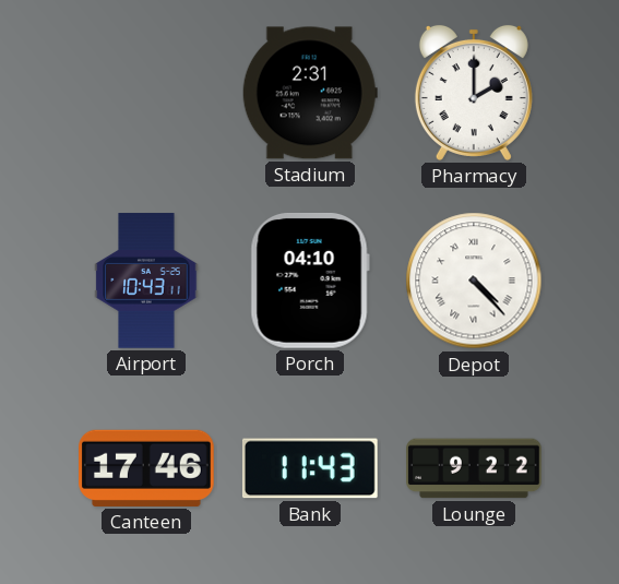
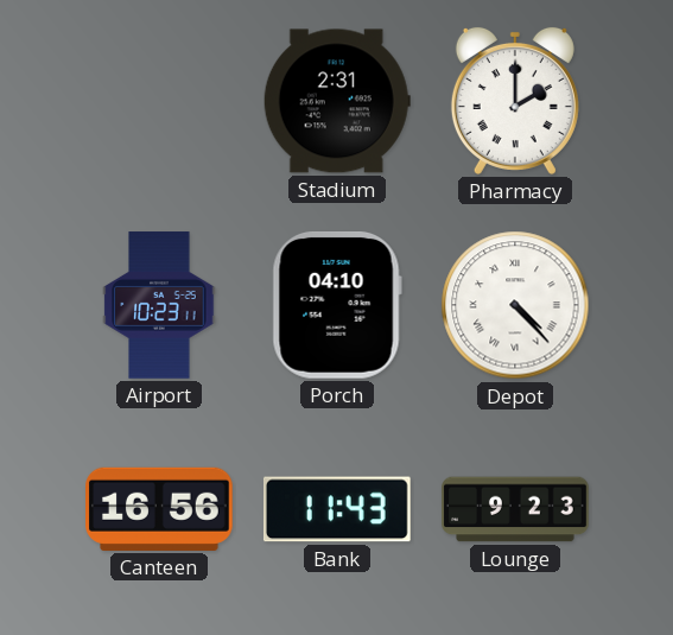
Airport: 10:43 -> 10:23 (159, 305)
Canteen: 17:46 -> 16:56 (160, 509)
Lounge: 9:22 -> 9:23 (515, 509)
